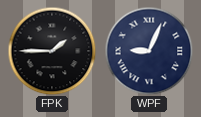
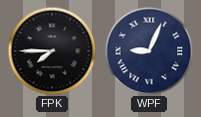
FPK: 1:45 -> 7:45 (52, 51)
